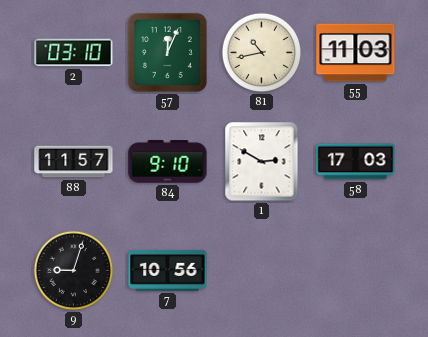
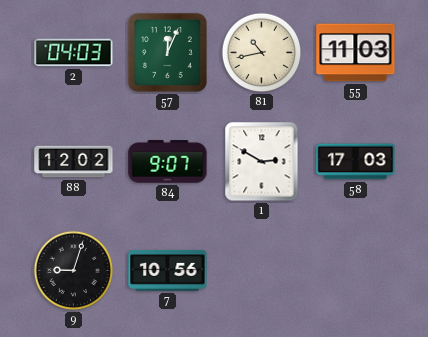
2: 03:10 -> 04:03 (74, 53)
88: 11:57 -> 12:02 (74, 162)
84: 9:10 -> 9:07 (168, 162)
